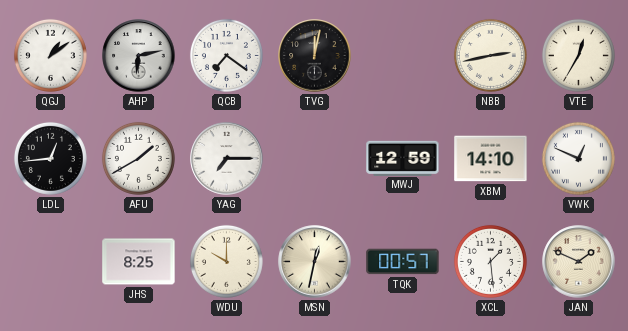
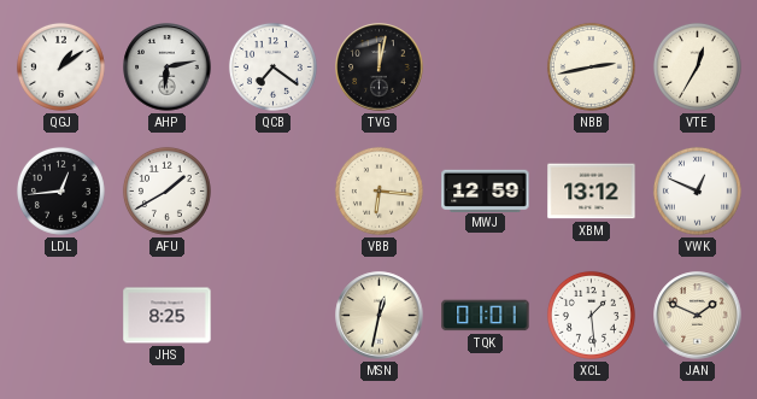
YAG: 7:15 -> none (227, 159)
VBB: none -> 6:16 (378, 190)
XBM: 14:10 -> 13:12 (592, 192)
WDU: 10:00 -> none (226, 261)
TQK: 00:57 -> 01:01 (486, 316)
